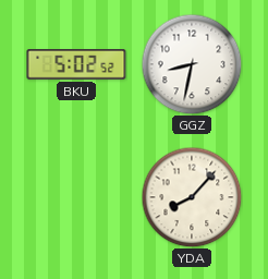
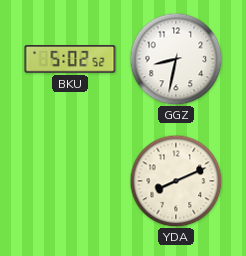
YDA: 8:07 -> 8:11 (176, 181)
